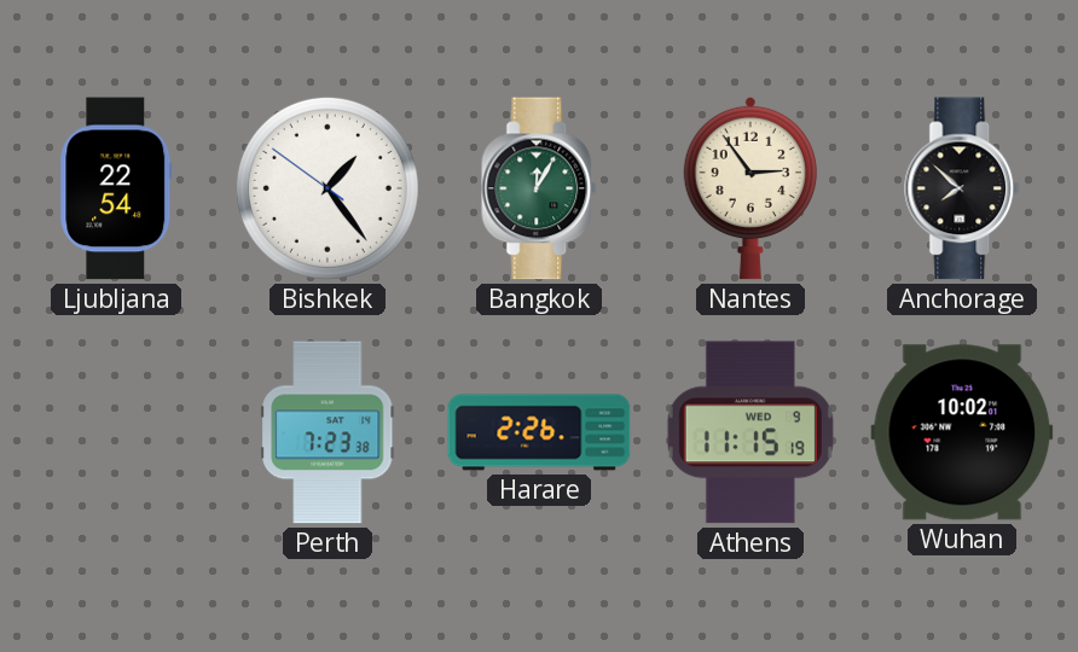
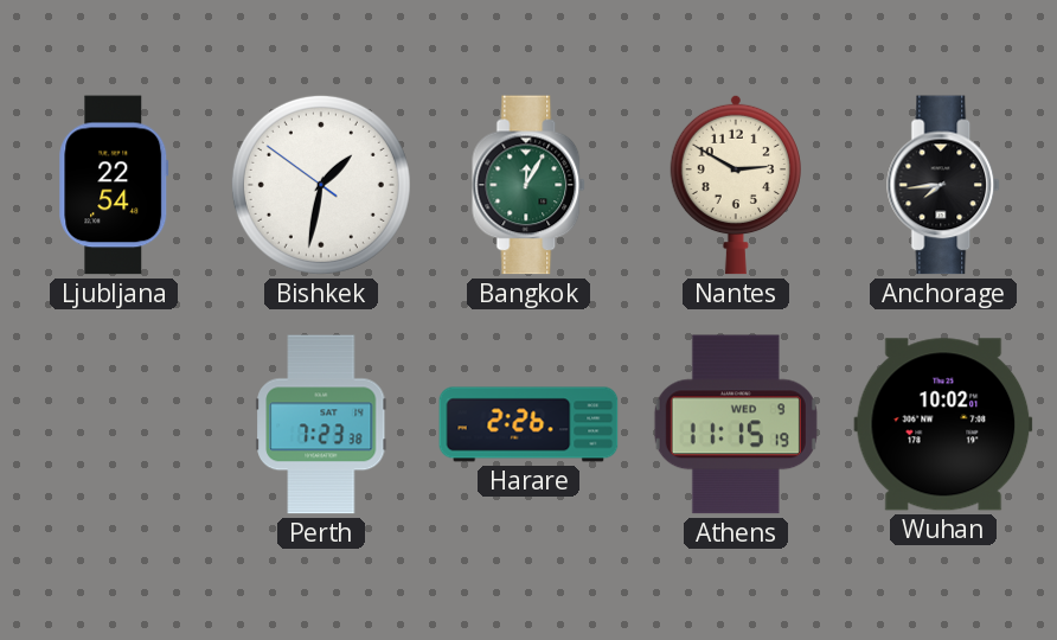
Bishkek: 1:23 -> 1:31 (321, 185)
Nantes: 2:54 -> 2:50 (736, 185)
Anchorage: 7:52 -> 7:44 (944, 185)
